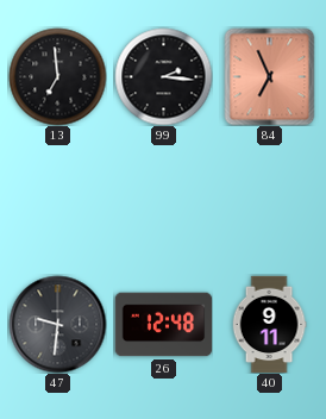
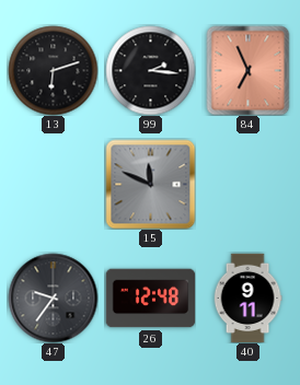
13: 6:59 -> 6:12 (53, 70)
15: none -> 11:49 (150, 184)
47: 9:31 -> 9:36 (53, 297)
